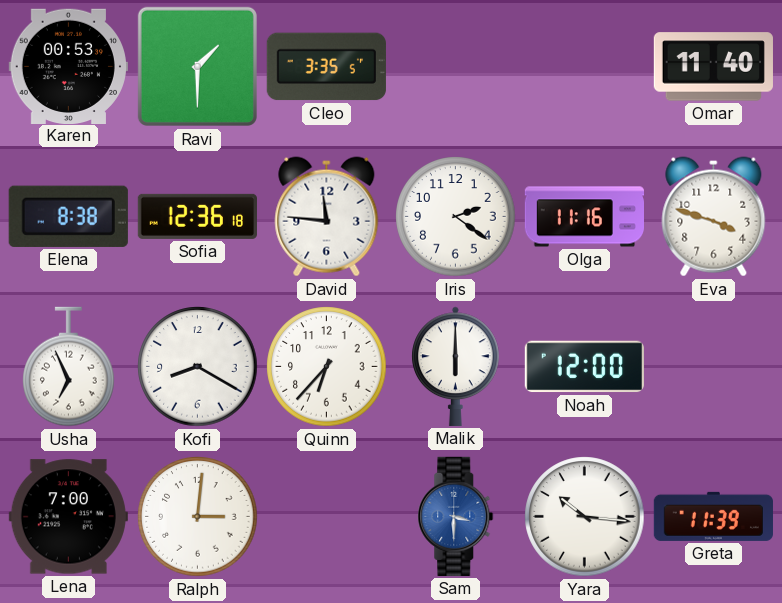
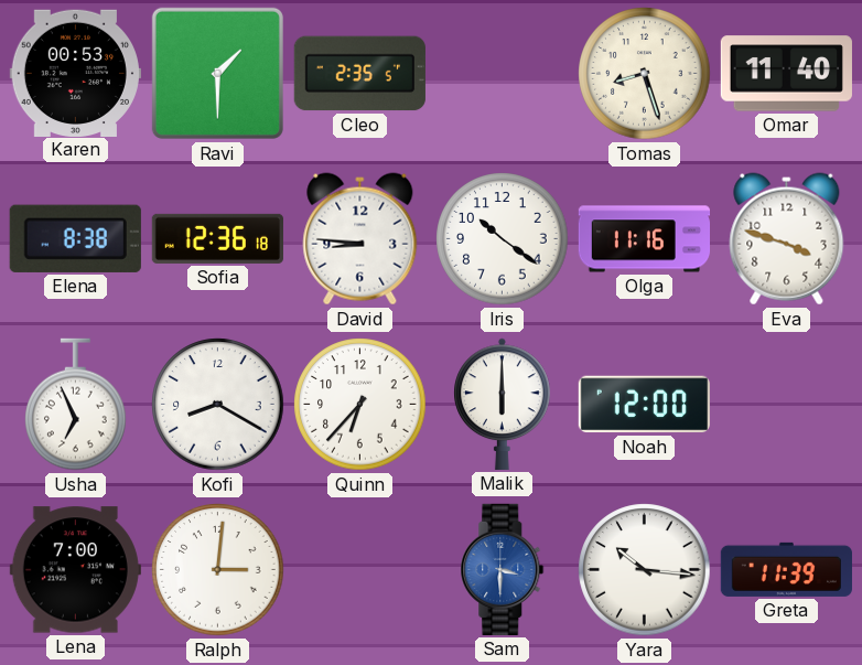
Cleo: 3:35 -> 2:35 (359, 74)
Tomas: none -> 8:27 (645, 74)
David: 11:46 -> 8:46 (360, 239)
Iris: 2:21 -> 10:21 (503, 239)
